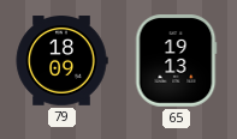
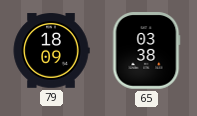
65: 19:13 -> 03:38 (146, 51)
